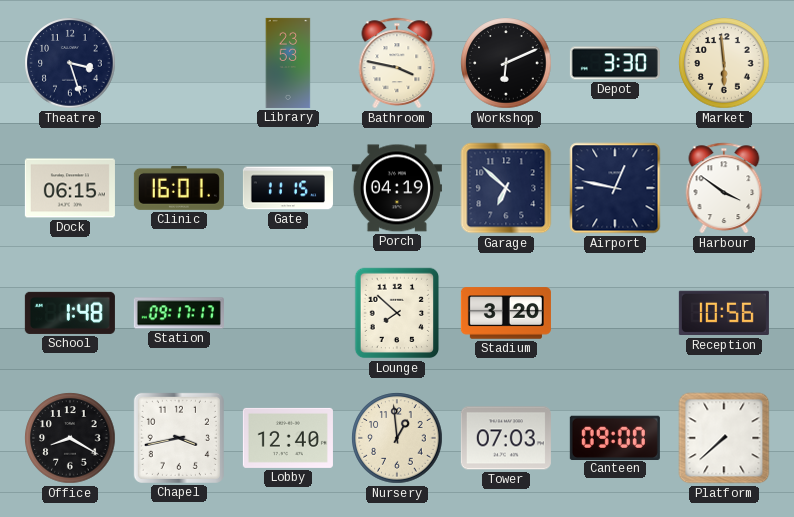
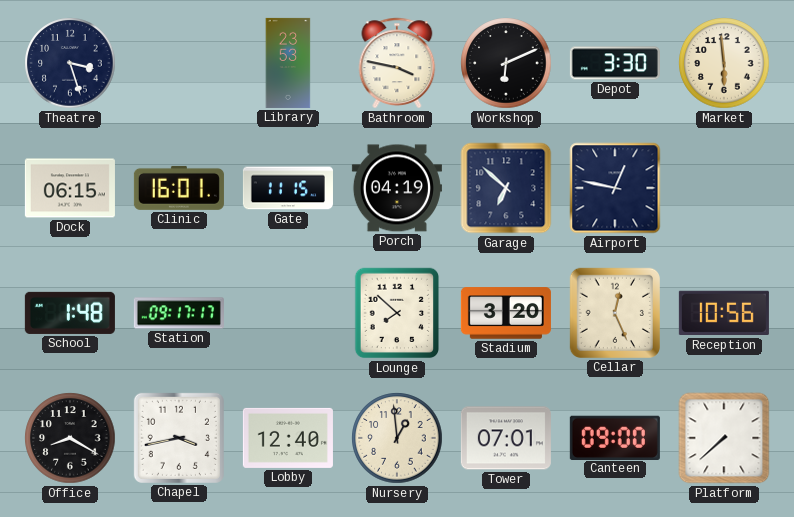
Harbour: 3:51 -> none (724, 188)
Cellar: none -> 12:26 (615, 313)
Tower: 07:03 -> 07:01 (506, 438)
